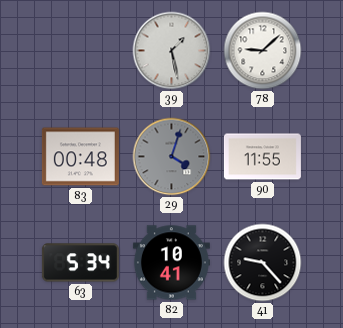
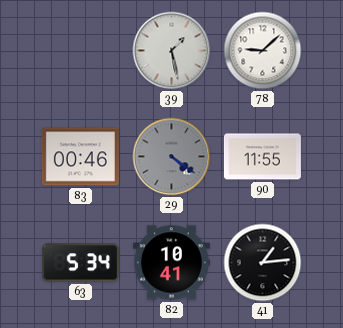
83: 00:48 -> 00:46 (80, 157)
29: 4:03 -> 4:21 (172, 157)
41: 9:23 -> 1:14 (263, 263)
